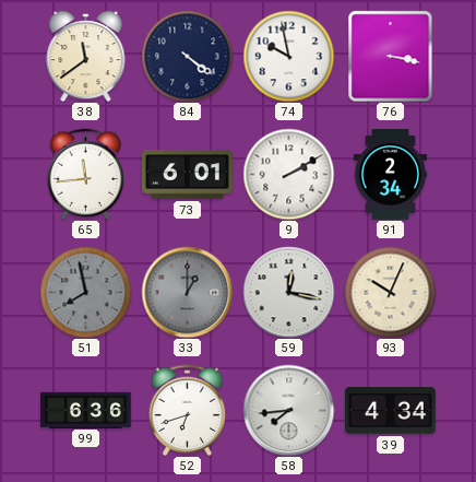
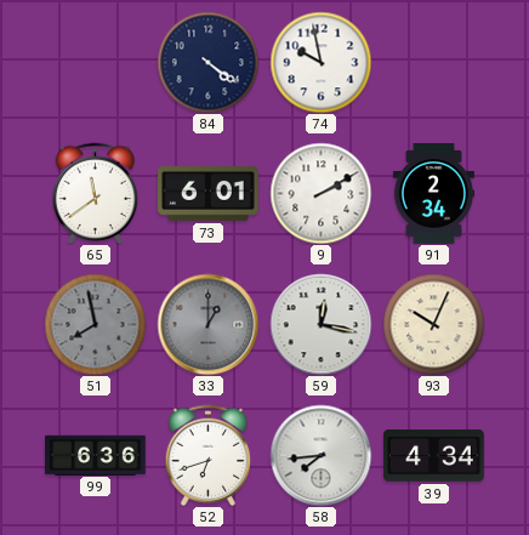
38: 11:39 -> none (86, 56)
76: 3:17 -> none (391, 56)
65: 11:44 -> 11:39 (96, 193)
